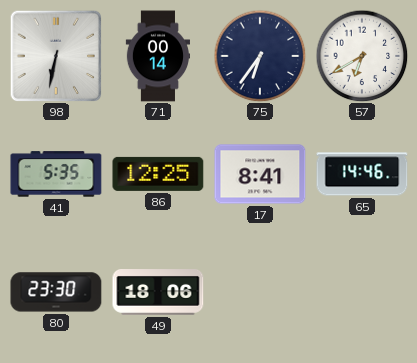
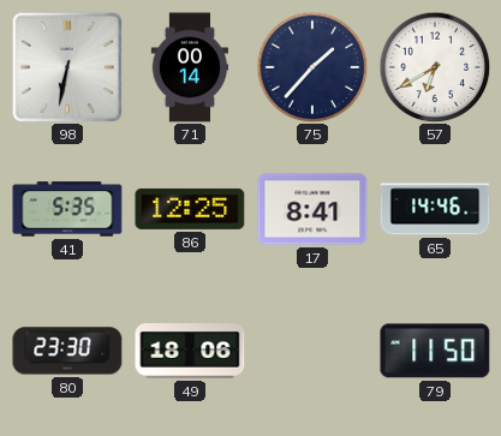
75: 6:36 -> 1:37 (312, 67)
79: none -> 11:50 (435, 351)
